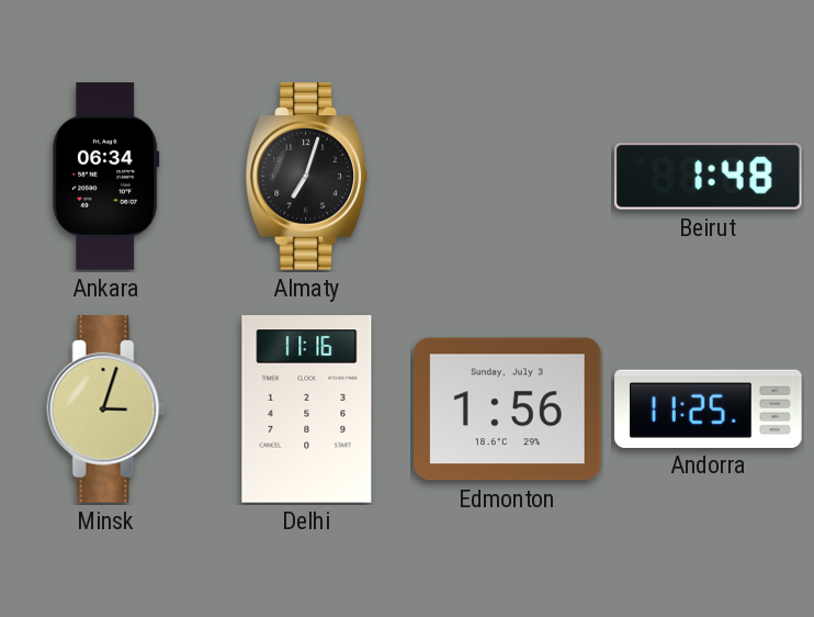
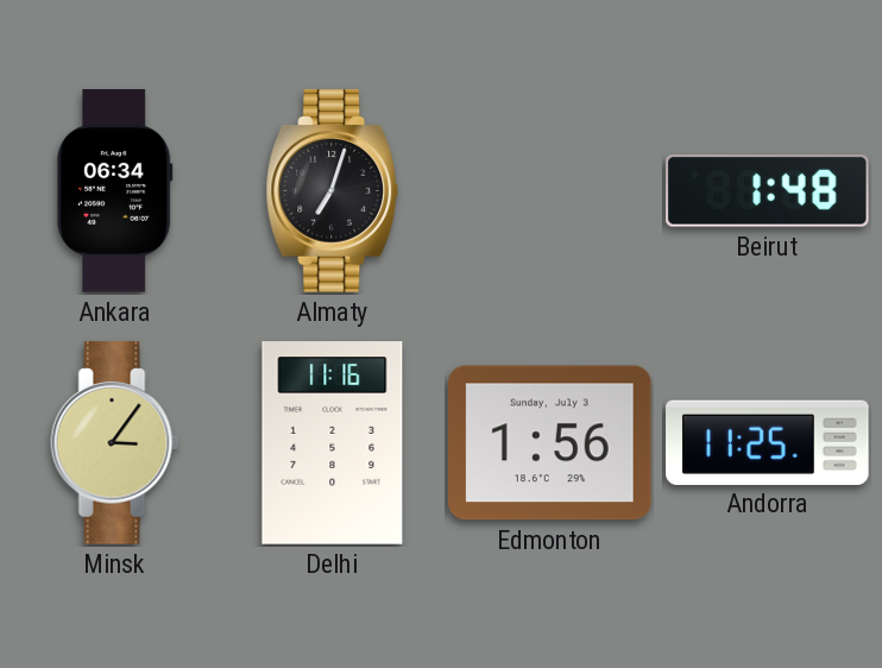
Minsk: 3:03 -> 3:06 (115, 443)
